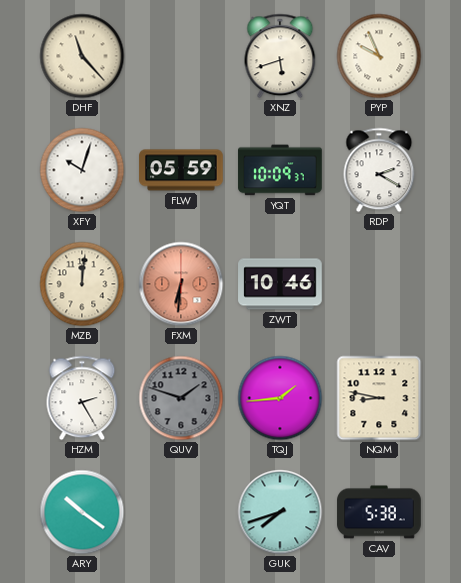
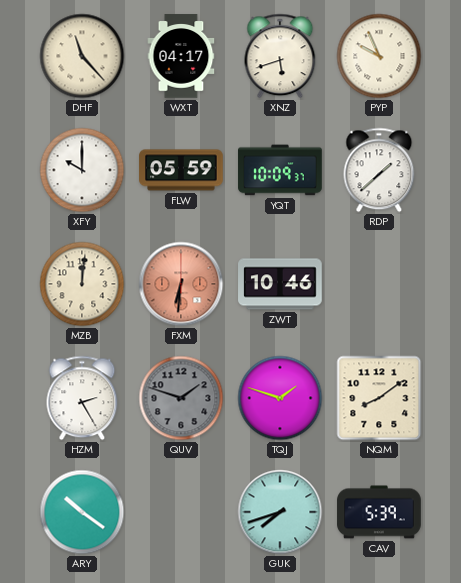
WXT: none -> 04:17 (181, 56)
XFY: 10:03 -> 10:00 (82, 170)
RDP: 2:20 -> 1:38 (379, 170)
TQJ: 1:44 -> 1:48 (280, 398)
NQM: 8:47 -> 8:09 (379, 398)
CAV: 5:38 -> 5:39 (379, 512)
